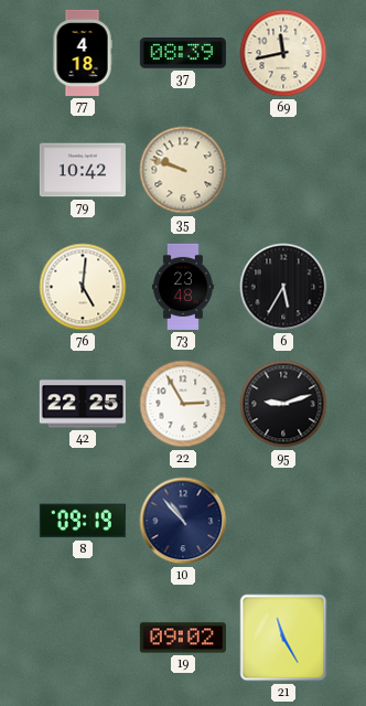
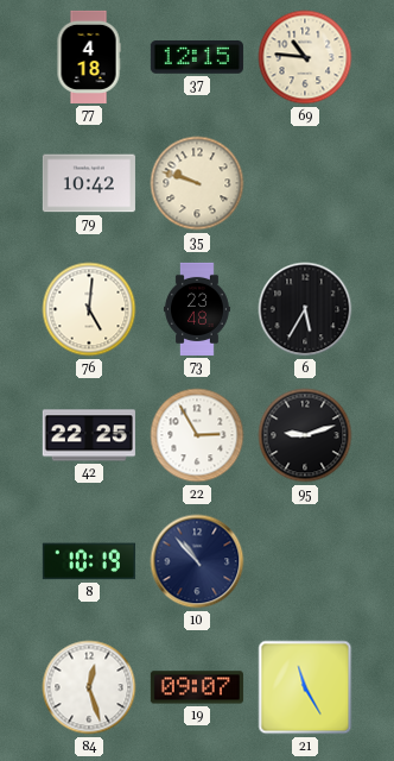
37: 08:39 -> 12:15 (197, 58)
69: 11:43 -> 10:46 (305, 57)
8: 09:19 -> 10:19 (89, 561)
84: none -> 12:27 (89, 687)
19: 09:02 -> 09:07 (197, 687)
